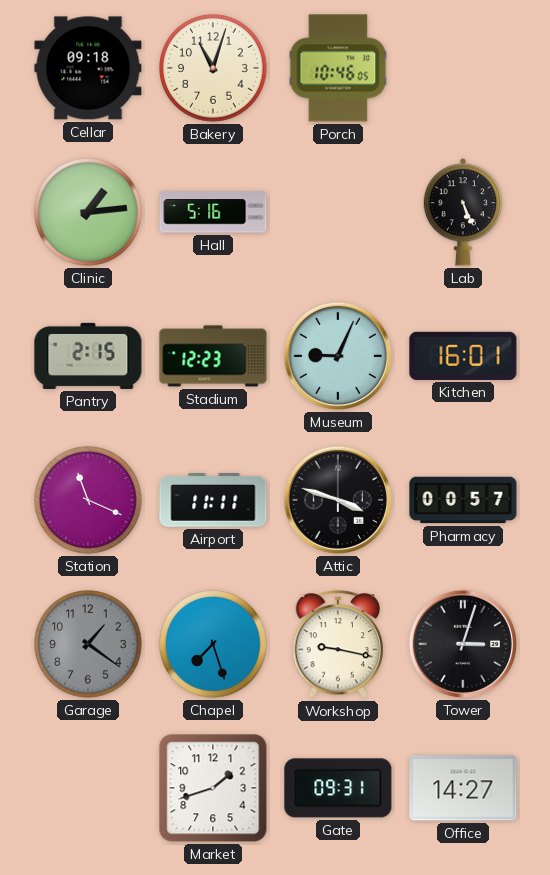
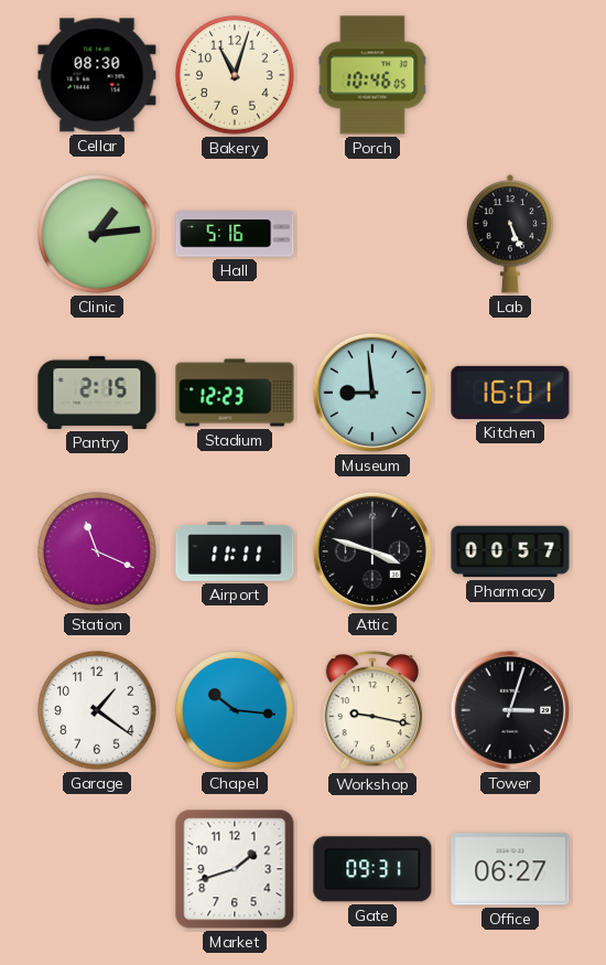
Cellar: 09:18 -> 08:30 (97, 75)
Museum: 9:04 -> 8:59 (372, 393)
Garage dial: grey -> white (98, 711)
Chapel: 7:27 -> 10:16 (236, 711)
Office: 14:27 -> 06:27 (510, 869)
